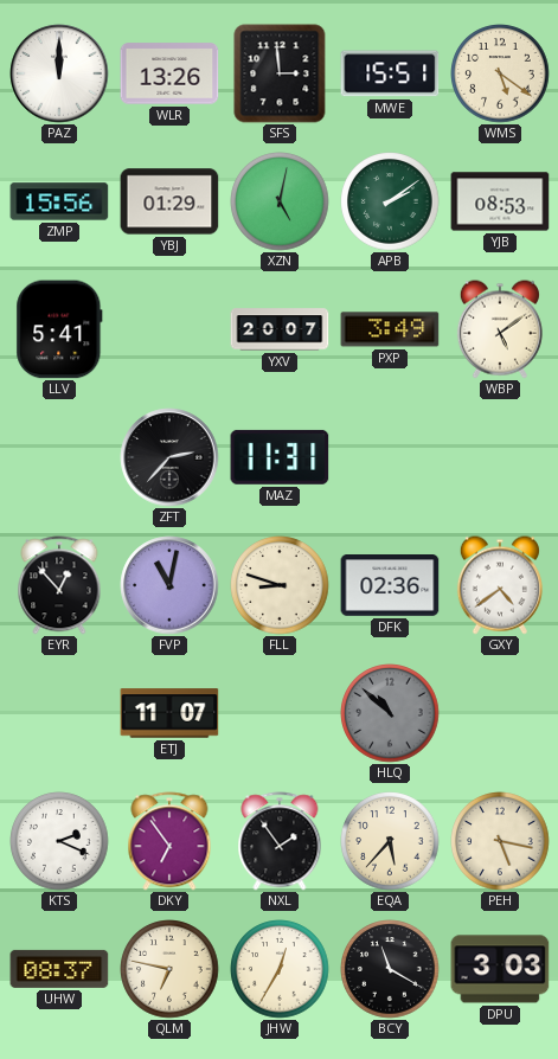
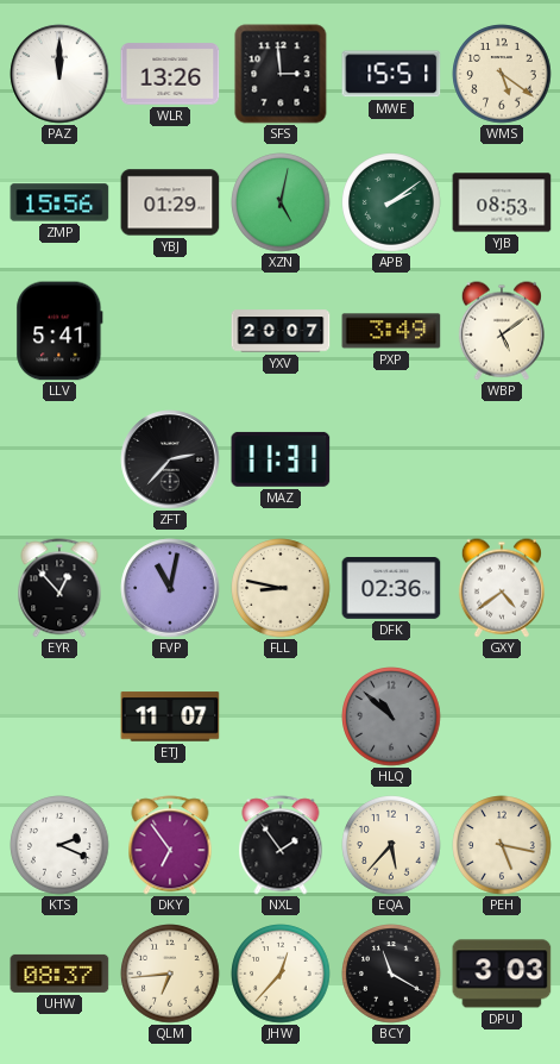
FLL: 8:48 -> 8:47 (281, 588)
QLM: 6:47 -> 6:44 (170, 974)
JHW: 12:35 -> 12:37 (281, 974)
